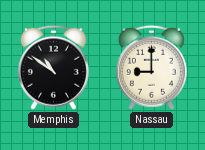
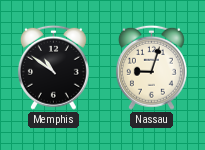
Nassau: 9:00 -> 9:03 (151, 67)
